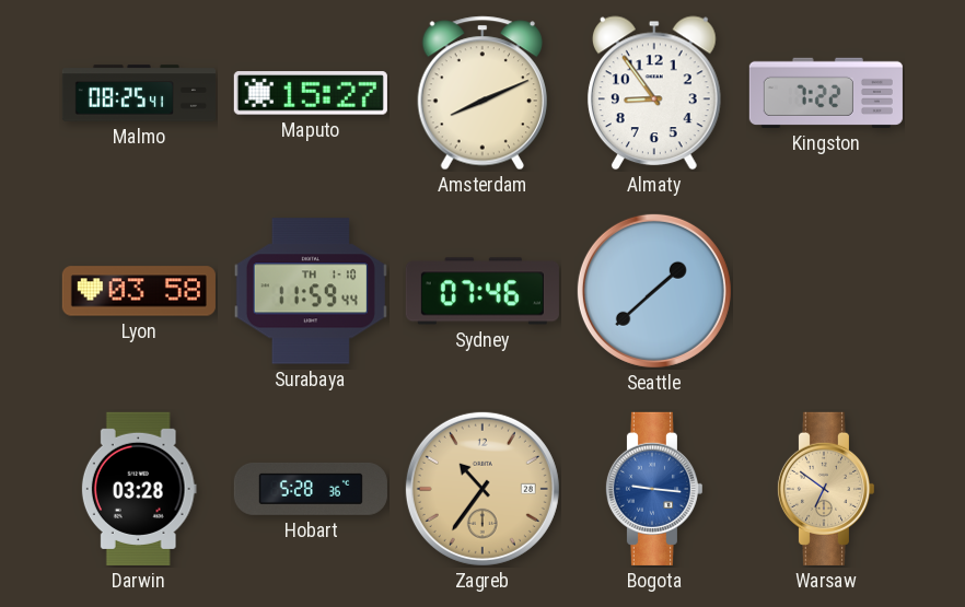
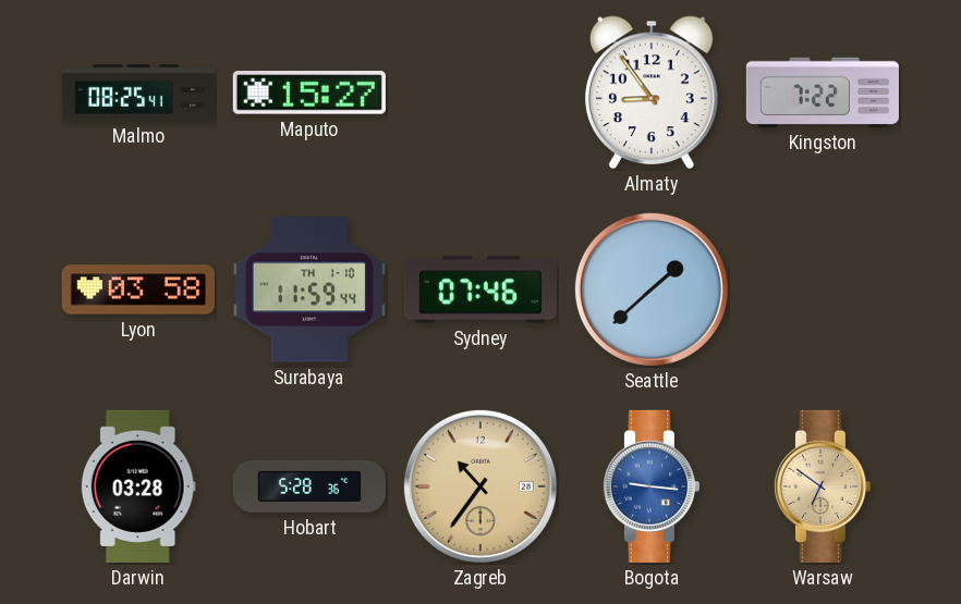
Amsterdam: 8:11 -> none (481, 93)
